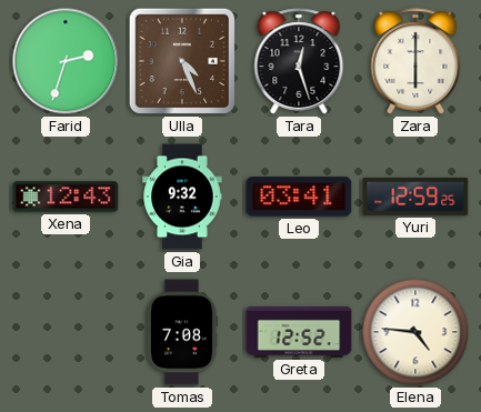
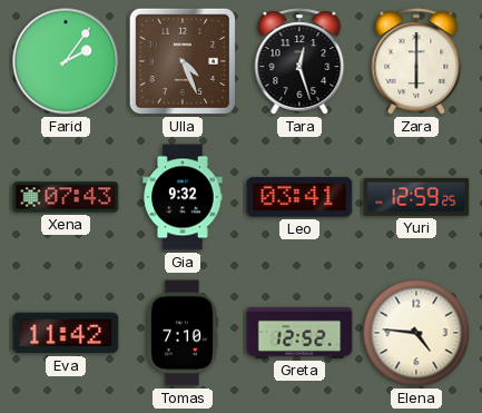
Farid: 2:33 -> 2:06 (66, 61)
Xena: 12:43 -> 07:43 (66, 197)
Eva: none -> 11:42 (66, 333)
Tomas: 7:08 -> 7:10 (181, 333)
